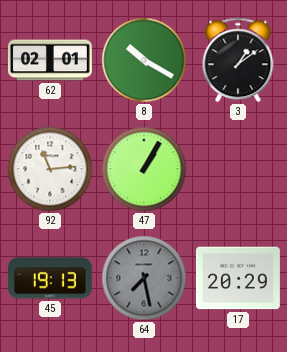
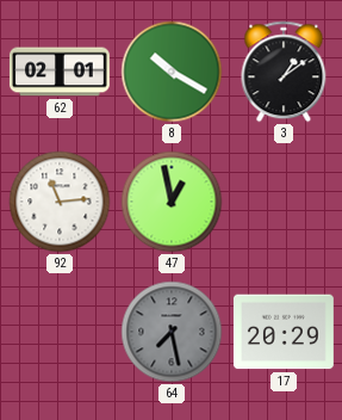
47: 1:05 -> 12:58 (172, 202)
45: 19:13 -> none (50, 278)
